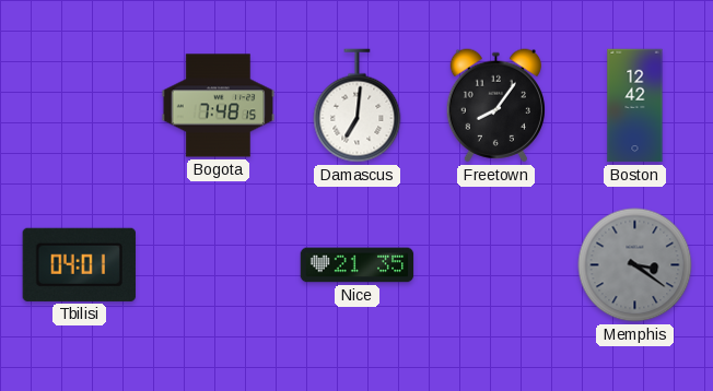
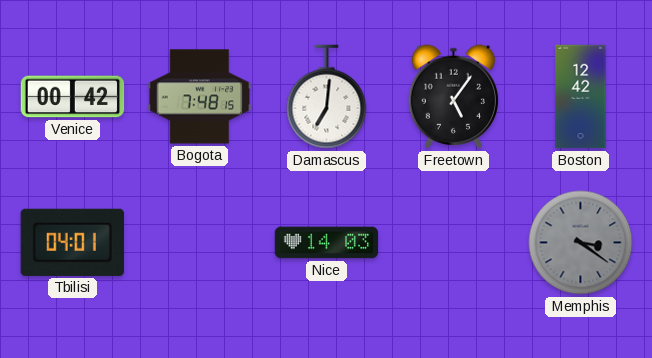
Venice: none -> 00:42 (73, 97)
Freetown: 8:06 -> 5:06 (453, 97)
Nice: 21:35 -> 14:03 (327, 243)
